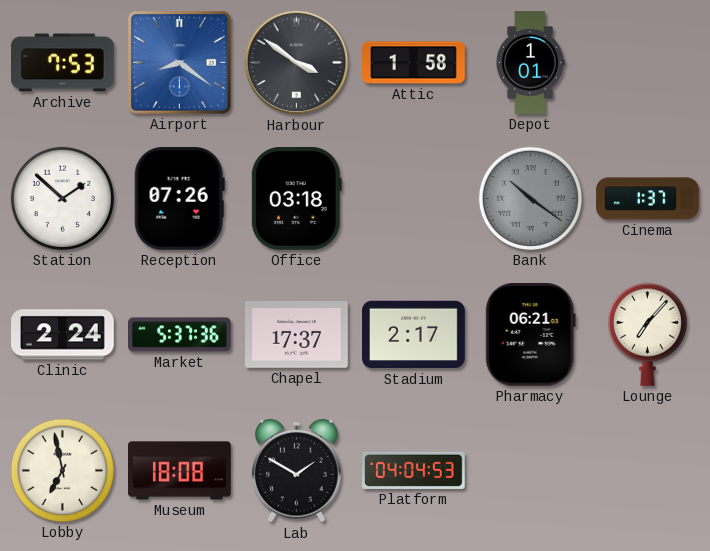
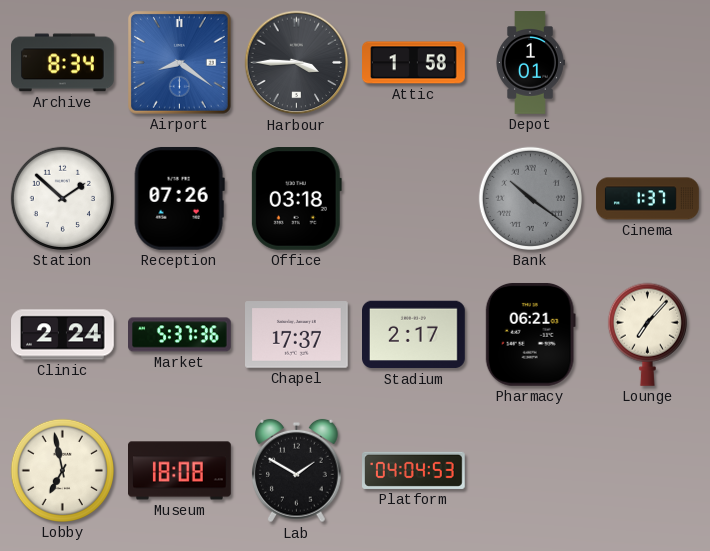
Archive: 7:53 -> 8:34 (63, 63)
Harbour: 3:51 -> 3:45 (297, 63)
